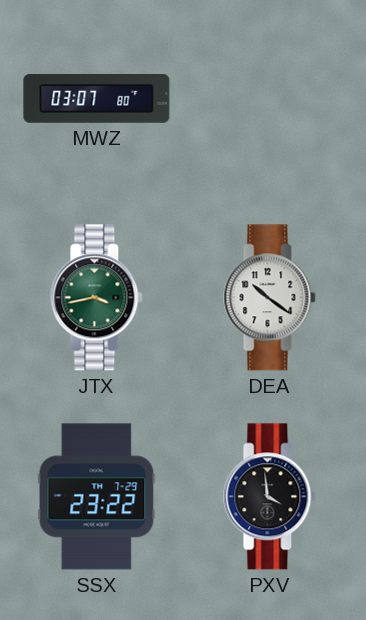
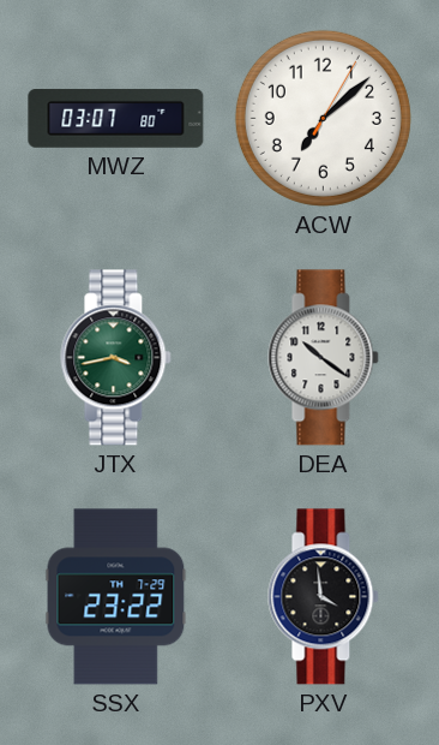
ACW: none -> 7:08 (323, 118)
